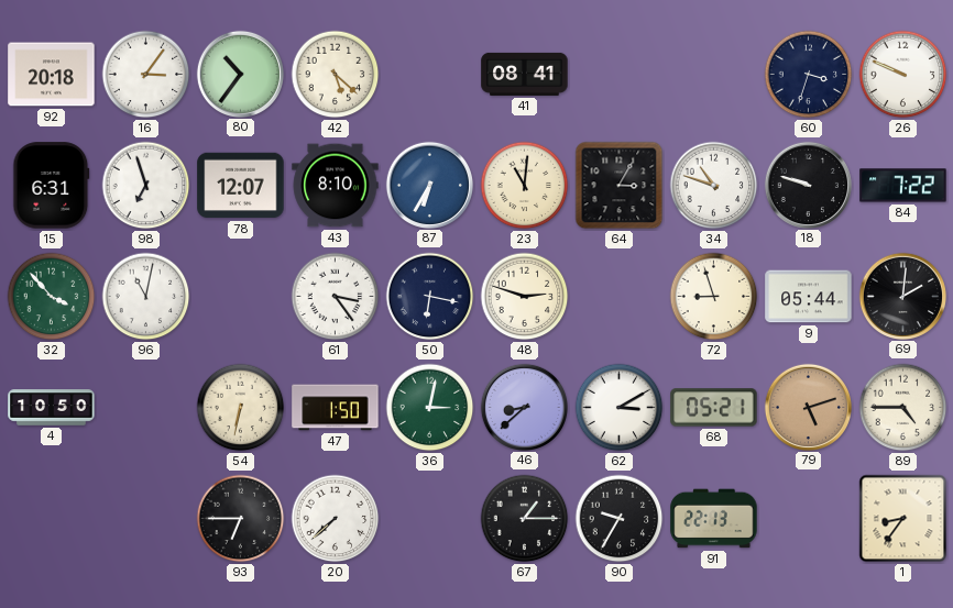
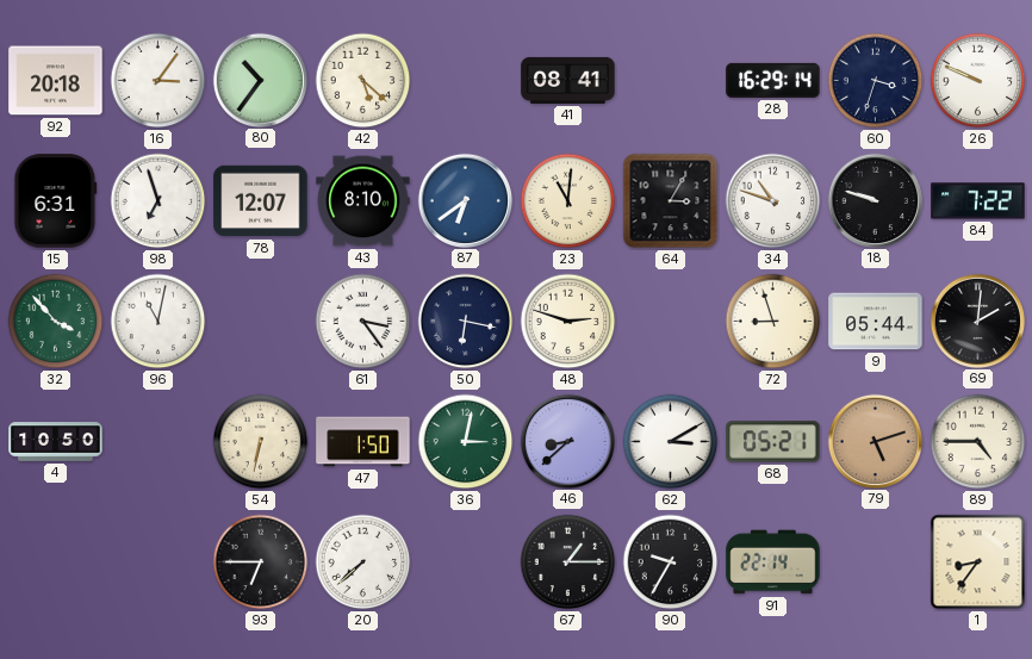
28: none -> 16:29 (773, 80)
87: 6:35 -> 6:39 (465, 200)
91: 22:13 -> 22:14 (773, 562)
